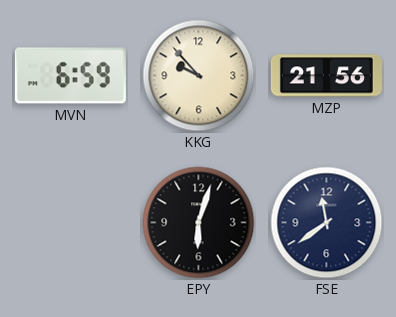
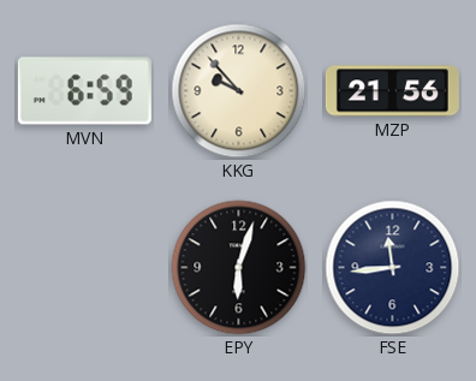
FSE: 11:39 -> 11:44 (393, 268)
